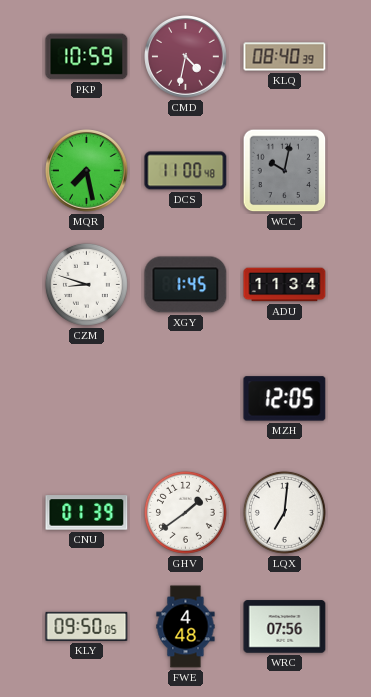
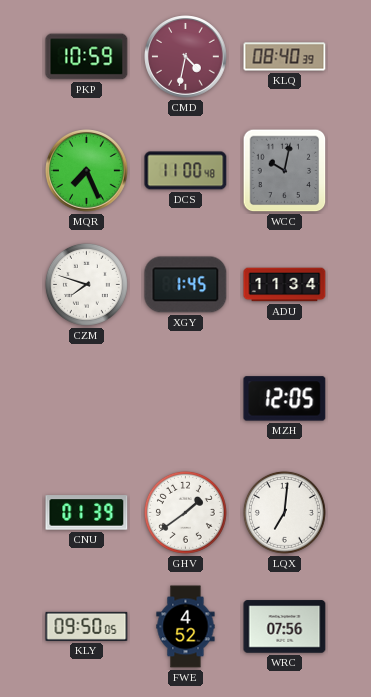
MQR: 7:28 -> 7:26 (87, 171)
CZM: 8:48 -> 7:48 (86, 284)
FWE: 4:48 -> 4:52 (186, 627)
